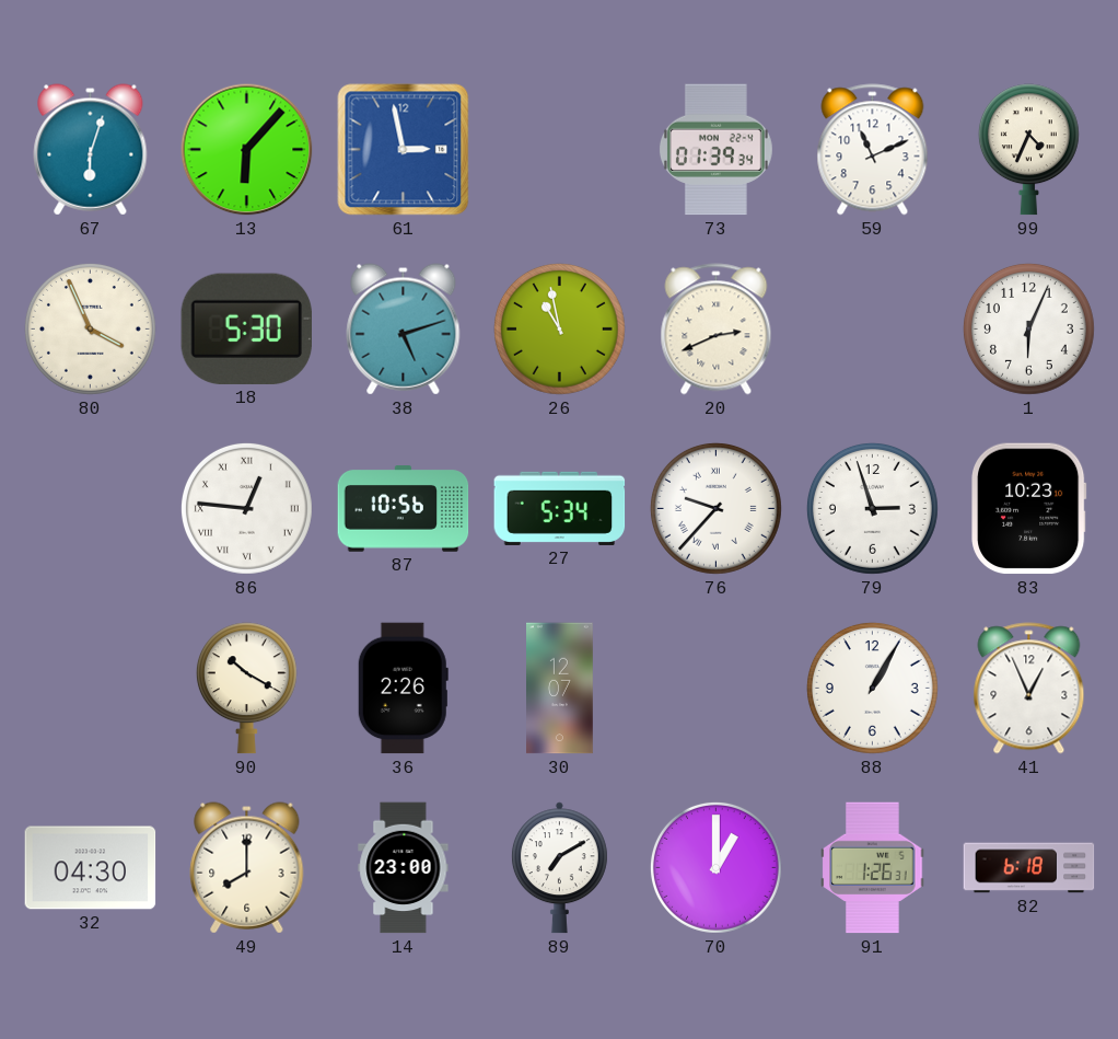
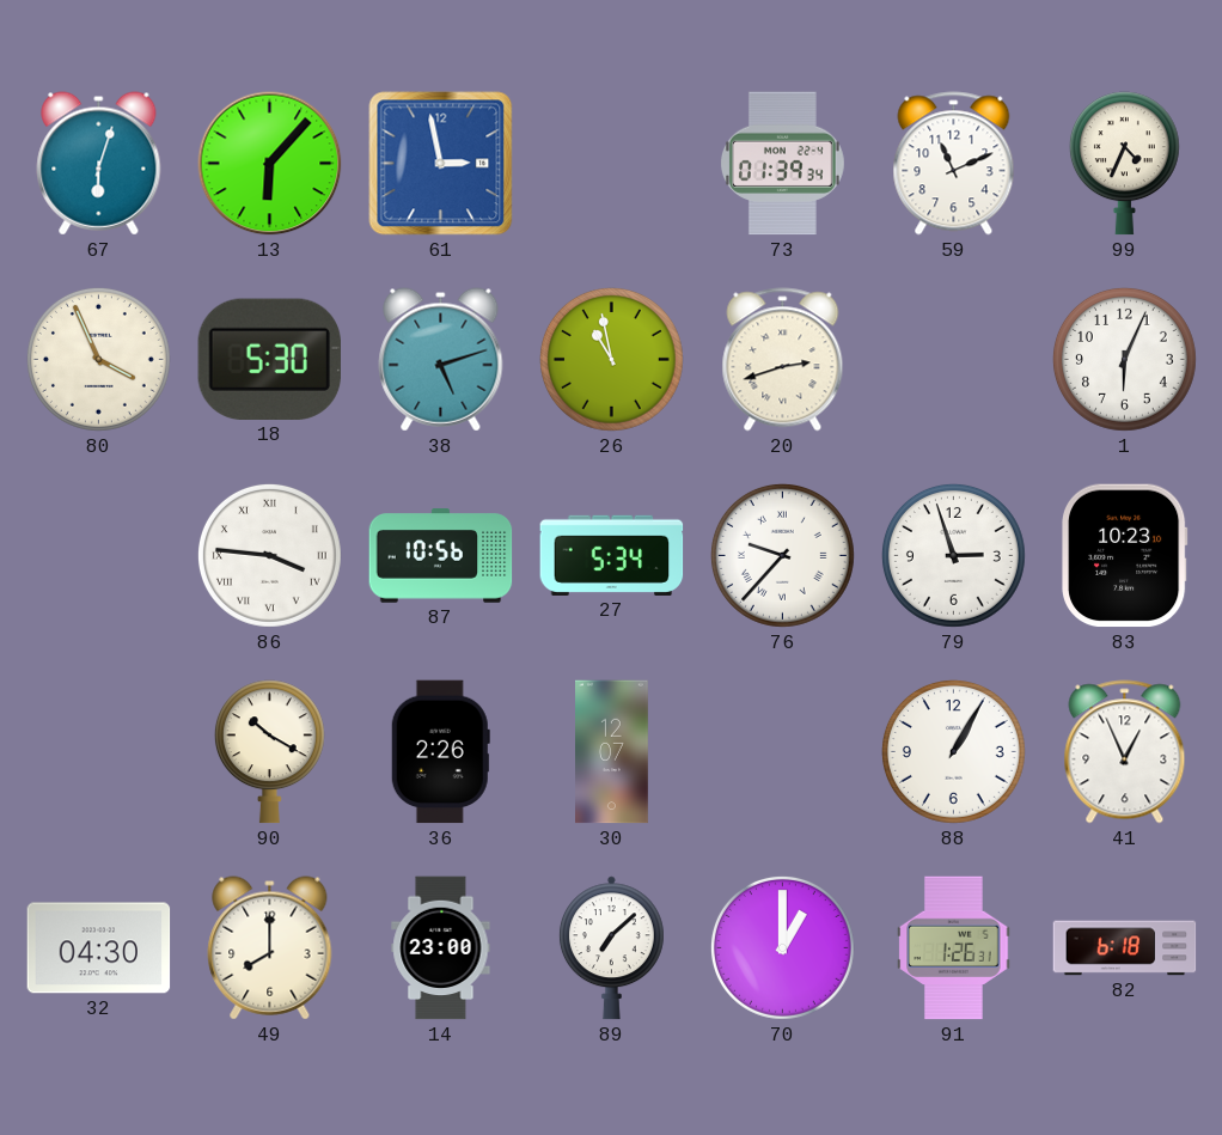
20: 2:41 -> 2:42 (783, 360)
86: 12:46 -> 3:46 (269, 555)
89: 7:10 -> 7:08 (611, 948)
